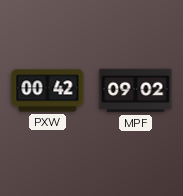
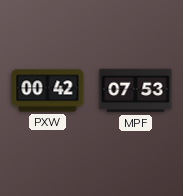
MPF: 09:02 -> 07:53 (136, 91)
